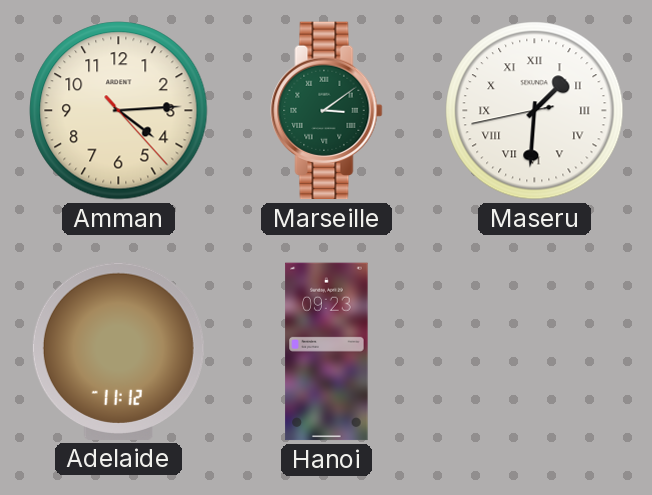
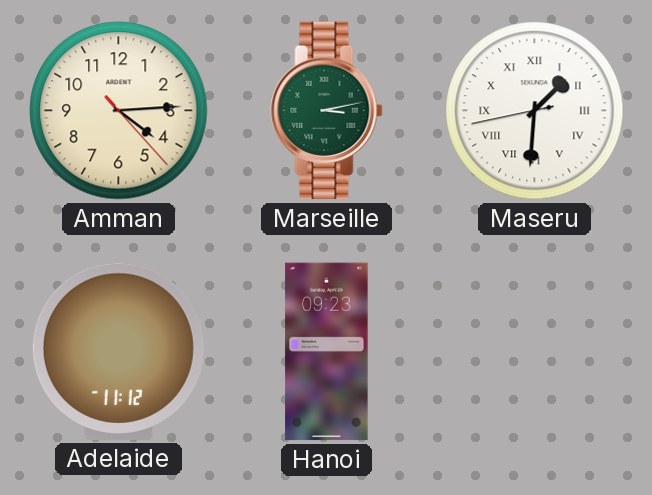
Marseille: 3:09 -> 3:13 (327, 111)
